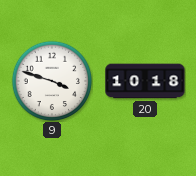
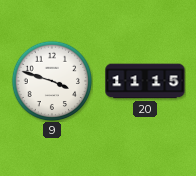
20: 10:18 -> 11:15 (145, 81)
